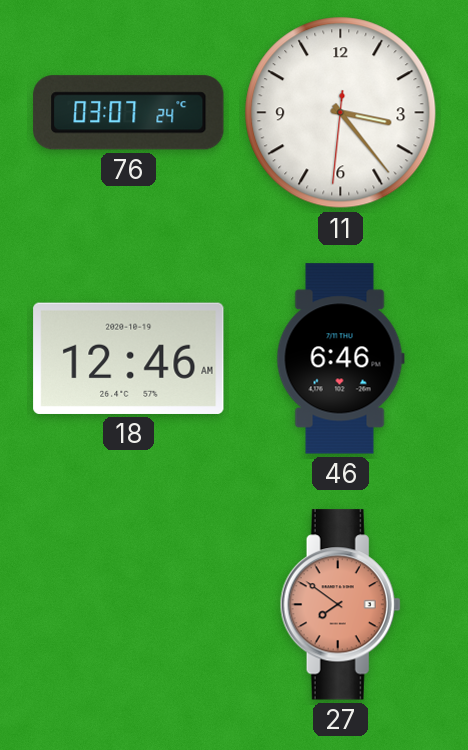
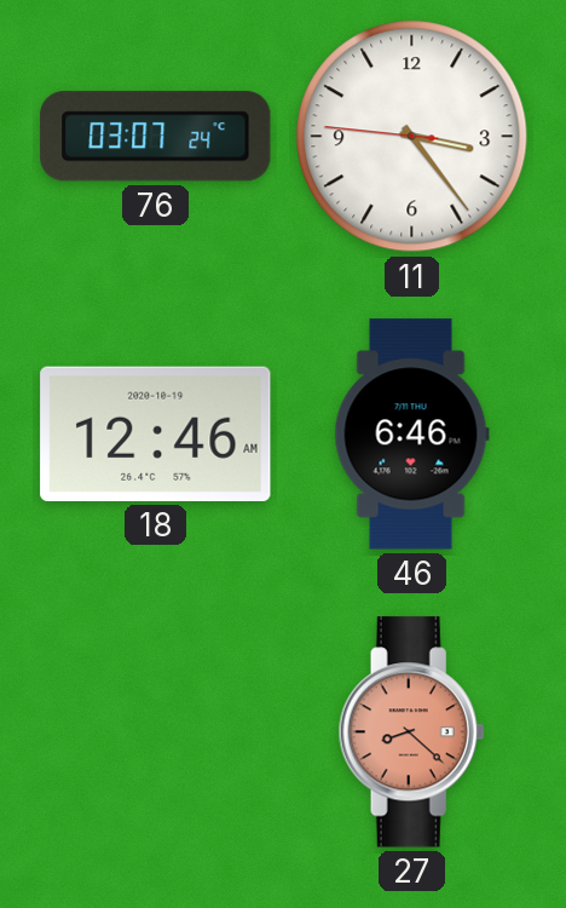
11: 3:23:31 -> 3:23:46 (412, 137)
27: 7:51 -> 8:22 (411, 732)
